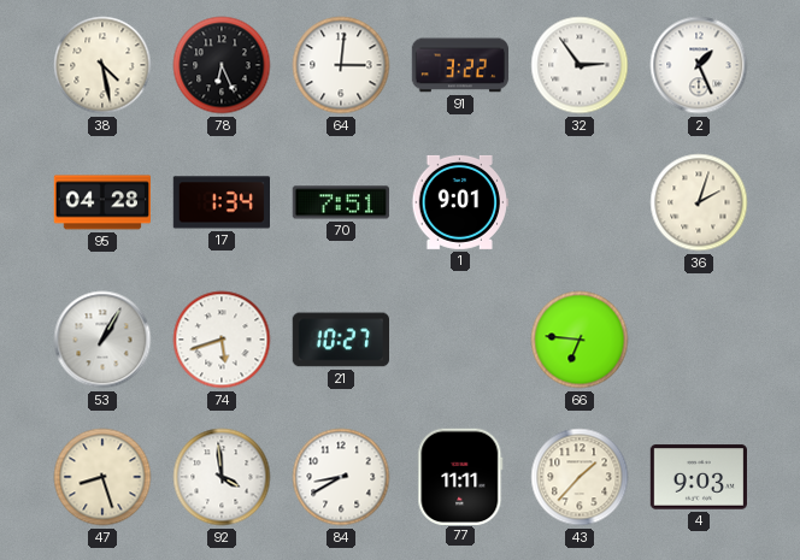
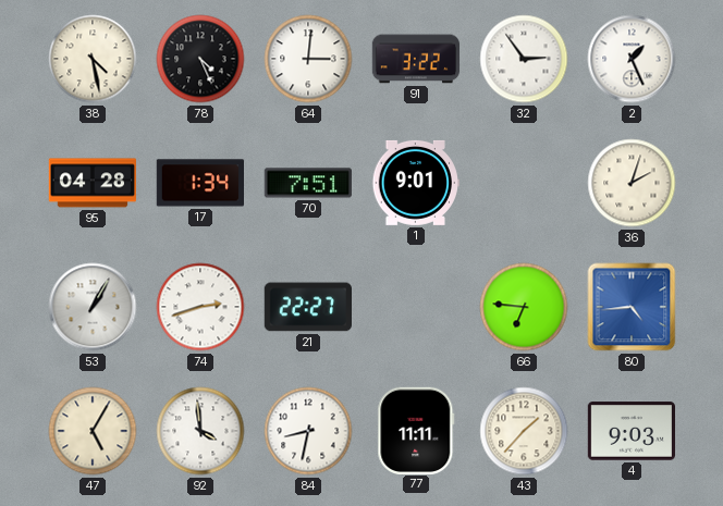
78: 6:26 -> 4:26 (200, 59)
74: 5:42 -> 2:42 (200, 307)
21: 10:27 -> 22:27 (307, 307)
80: none -> 4:44 (632, 307)
47: 8:27 -> 5:05 (93, 431)
84: 8:40 -> 8:32 (308, 431)
